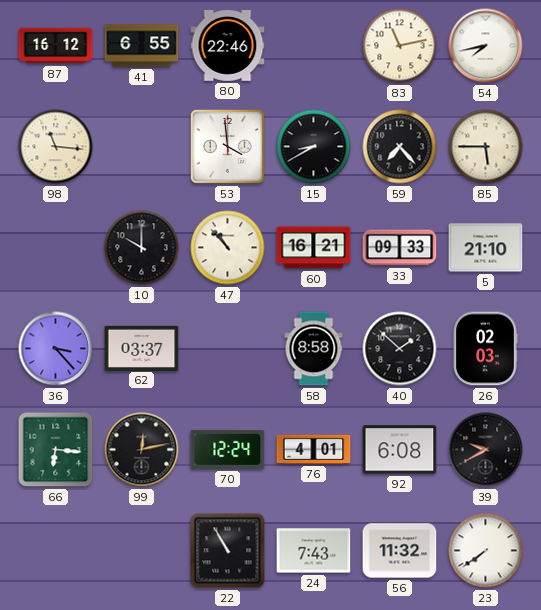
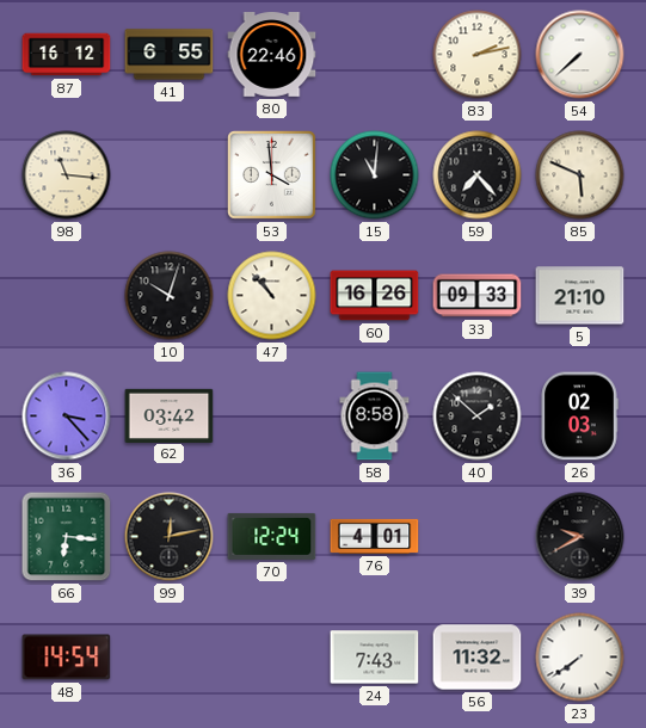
83: 11:13 -> 2:13 (478, 55)
54: 7:43 -> 7:38 (580, 55)
15: 8:40 -> 11:01 (375, 175)
85: 5:45 -> 5:49 (580, 175)
10: 10:00 -> 10:03 (170, 296)
60: 16:21 -> 16:26 (375, 296)
62: 03:37 -> 03:42 (170, 415)
92: 6:08 -> none (400, 450)
48: none -> 14:54 (67, 658)
22: 10:55 -> none (228, 551)
